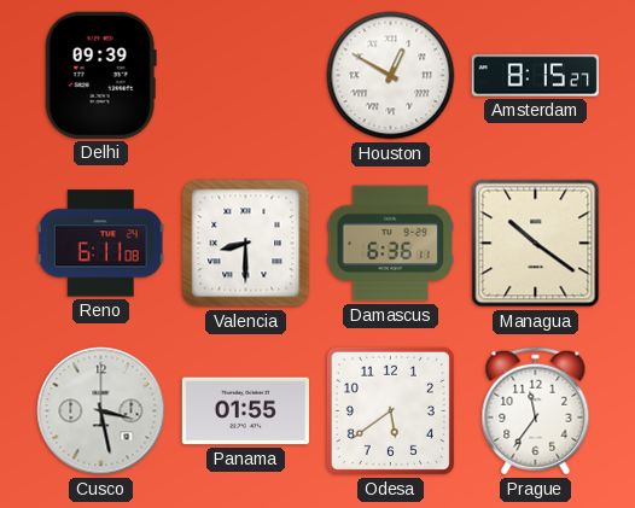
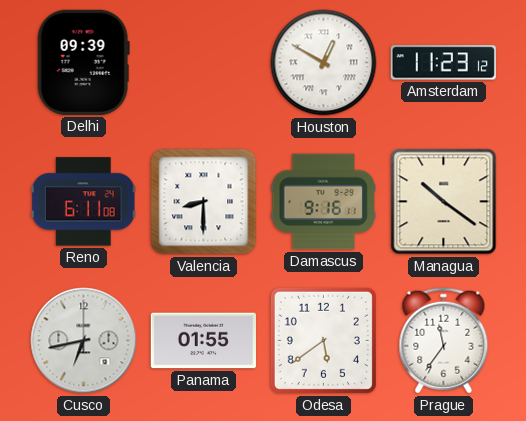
Amsterdam: 8:15 -> 11:23 (443, 63)
Damascus: 6:36 -> 9:16 (323, 202)
Cusco: 3:28 -> 6:43 (84, 341)
